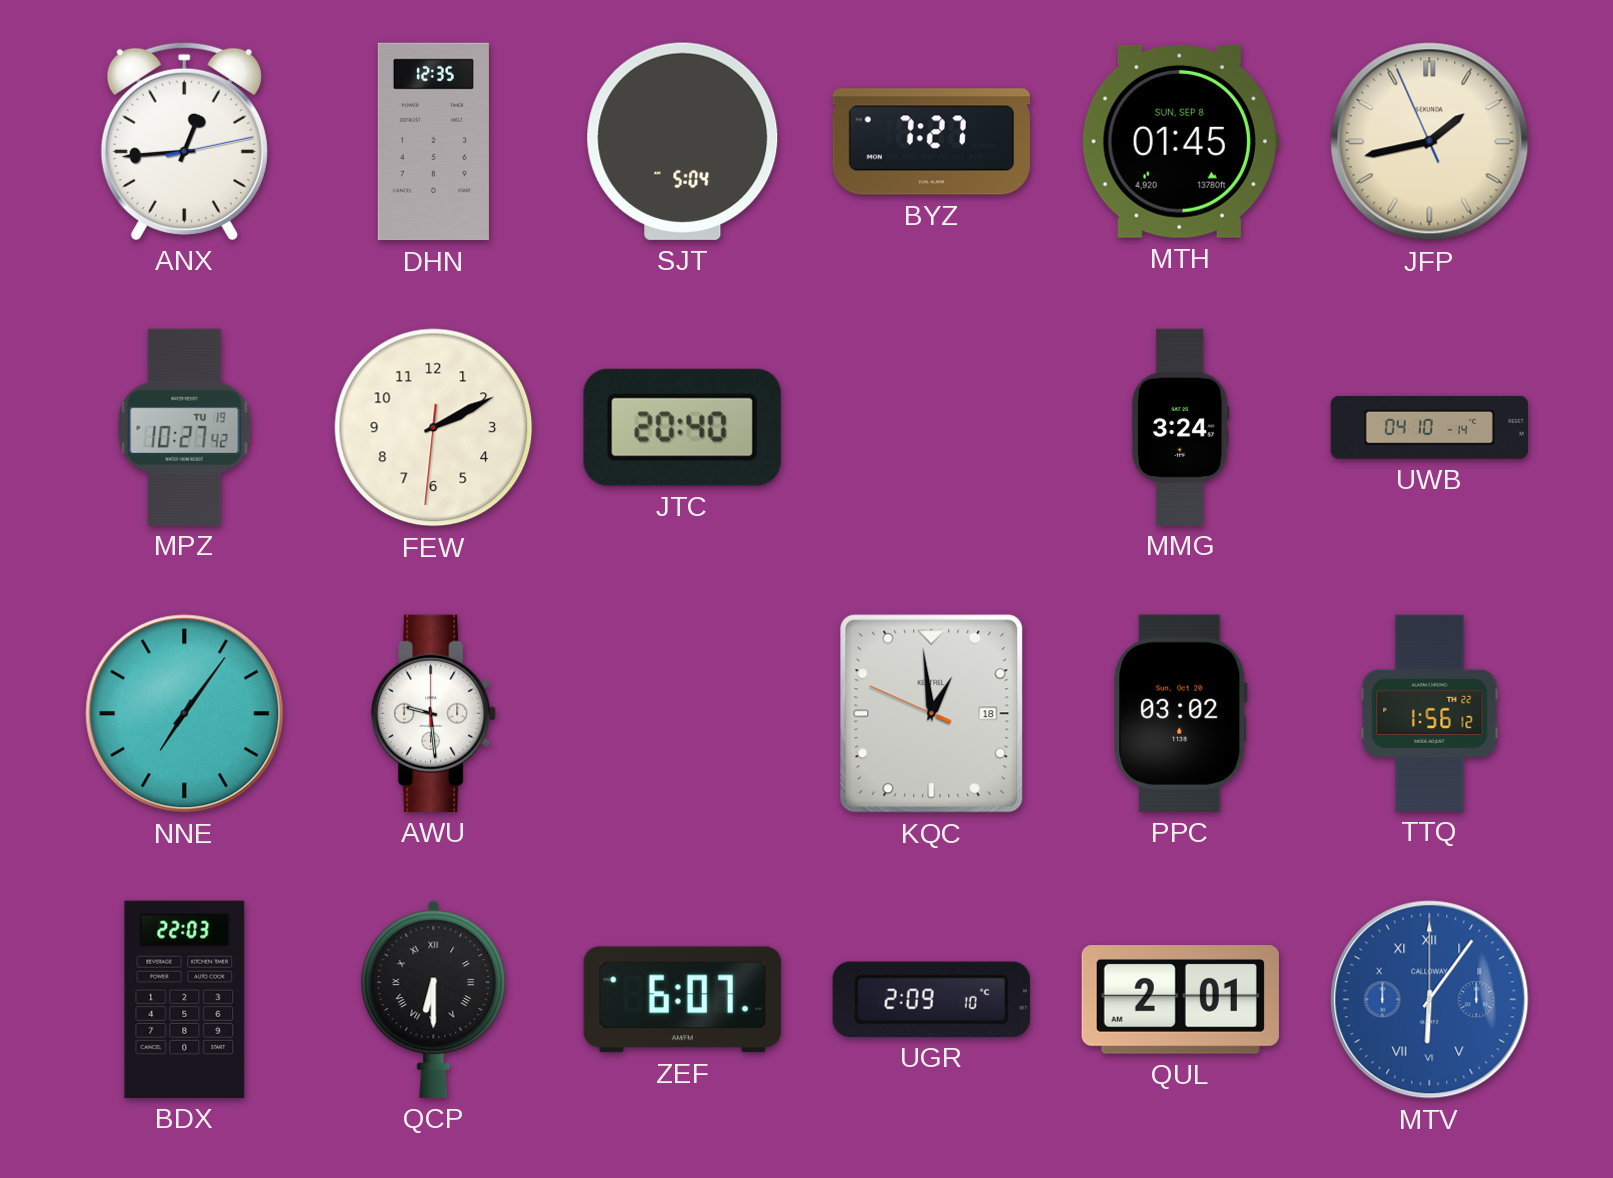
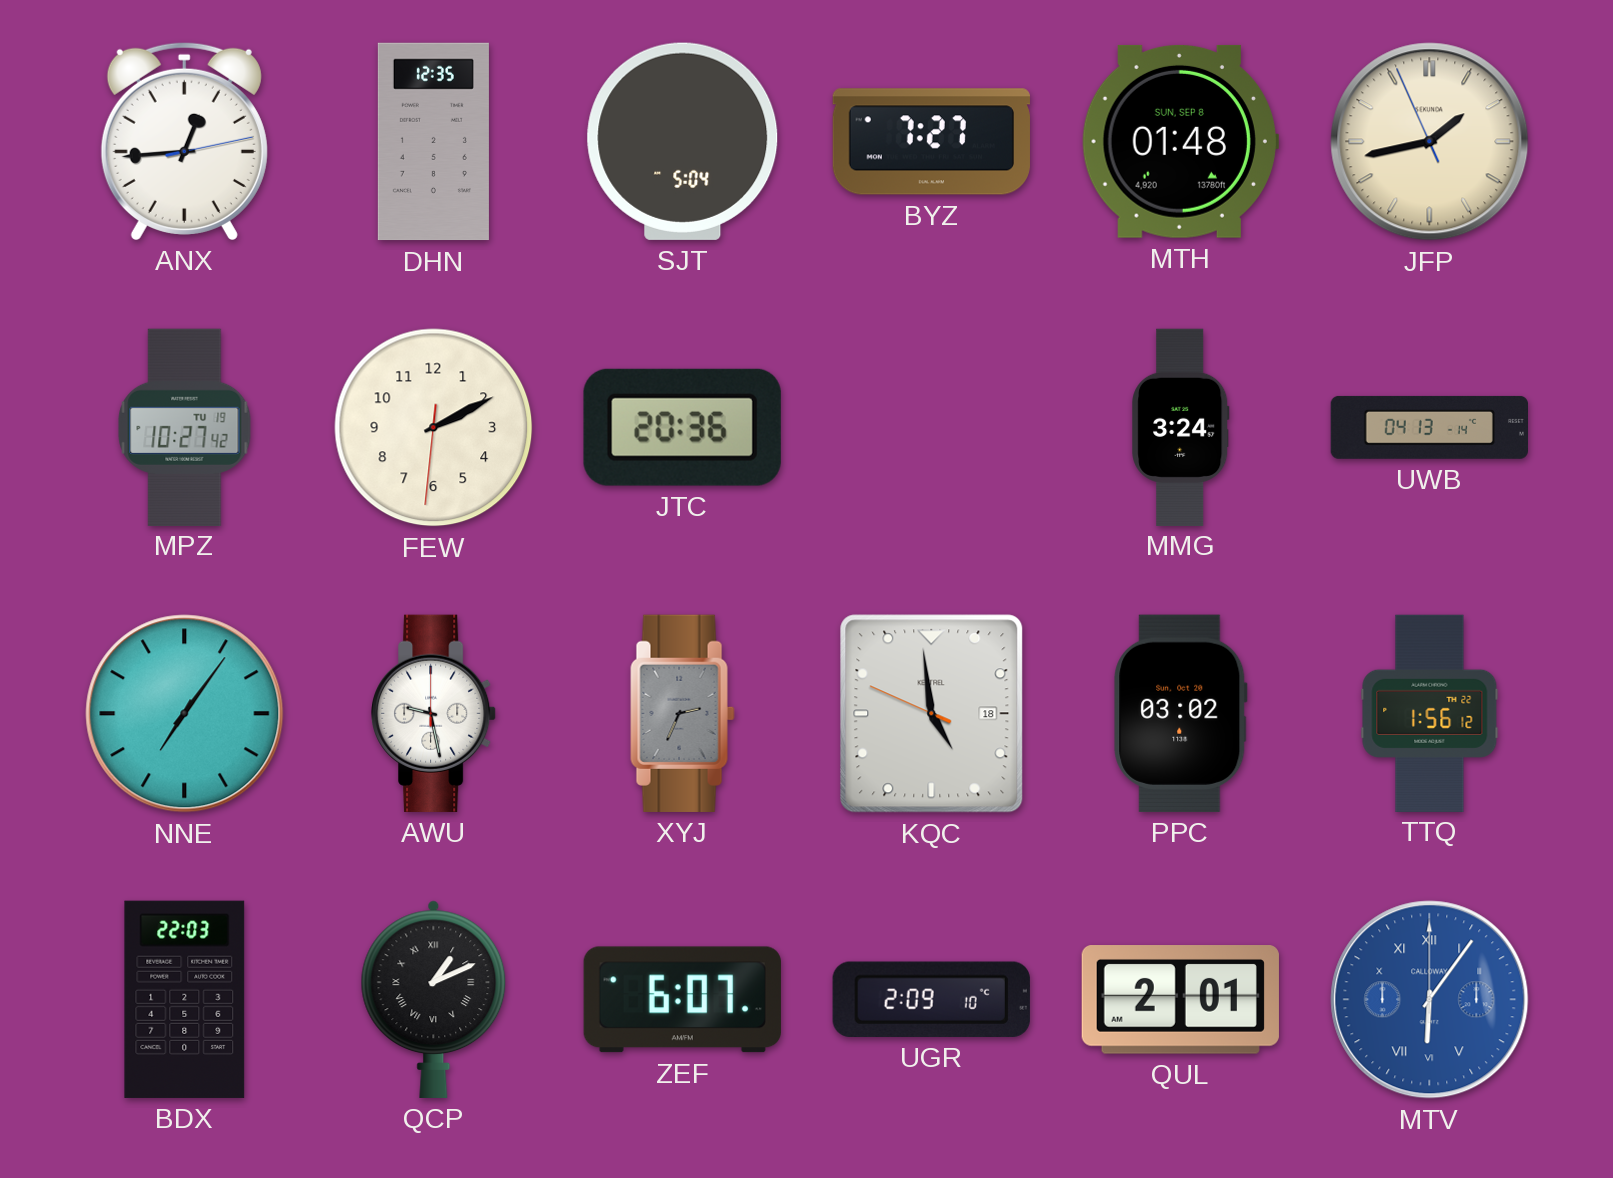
MTH: 01:45 -> 01:48 (1180, 141)
JTC: 20:40 -> 20:36 (682, 427)
UWB: 04:10 -> 04:13 (1429, 427)
AWU: 9:29 -> 9:28 (434, 713)
XYJ: none -> 2:34 (683, 713)
KQC: 12:58 -> 4:58 (932, 714)
QCP: 6:30 -> 1:11 (434, 999)
